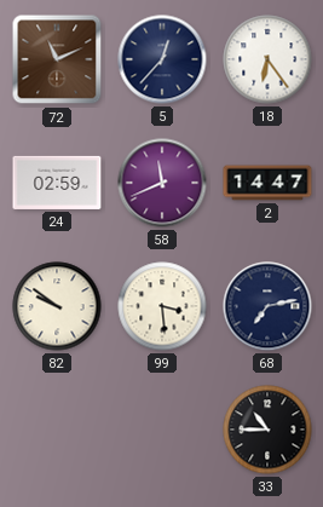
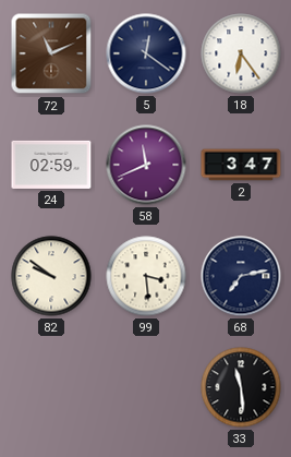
5: 12:37 -> 12:21 (146, 53)
2: 14:47 -> 3:47 (241, 165)
33: 10:45 -> 11:29 (241, 387)
